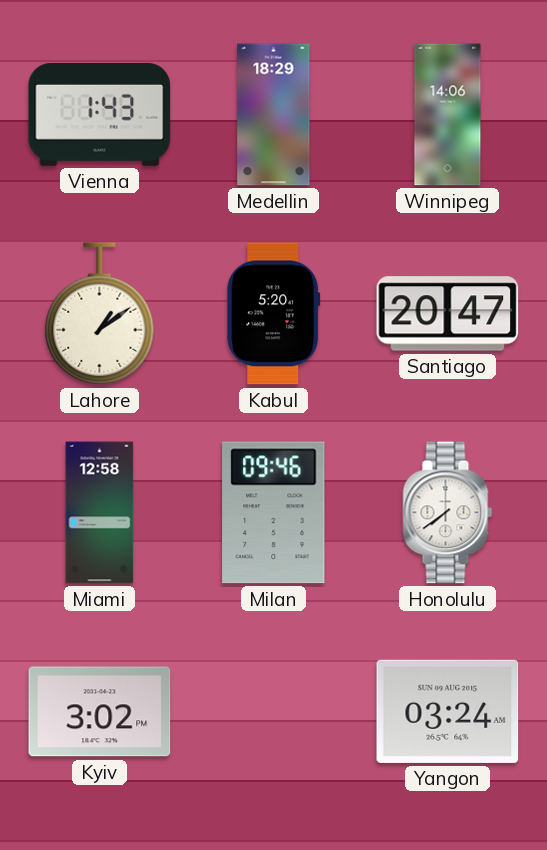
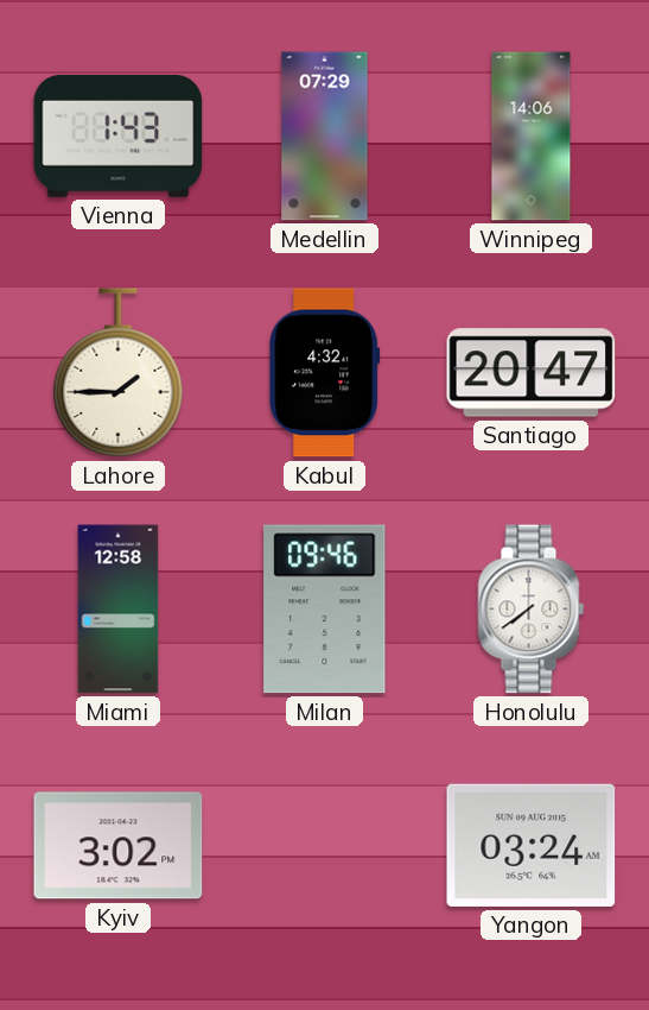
Medellin: 18:29 -> 07:29 (325, 137)
Lahore: 1:09 -> 1:45 (119, 373)
Kabul: 5:20 -> 4:32 (325, 373)
